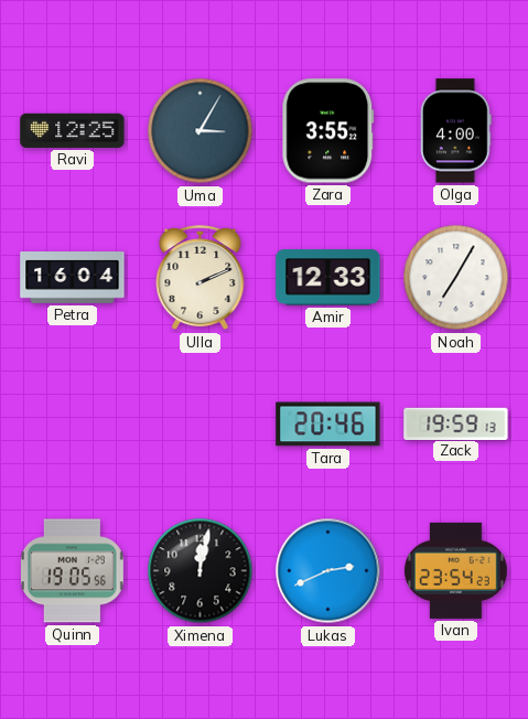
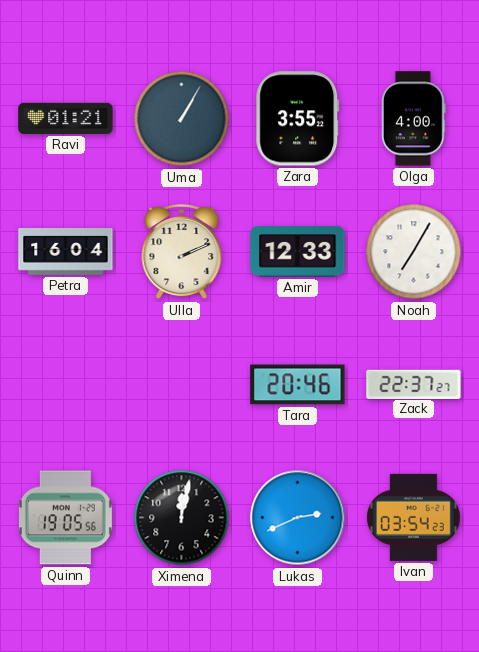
Ravi: 12:25 -> 01:21 (66, 118)
Uma: 3:05 -> 1:05 (182, 119)
Zack: 19:59 -> 22:37 (414, 384)
Ivan: 23:54 -> 03:54 (414, 517)
